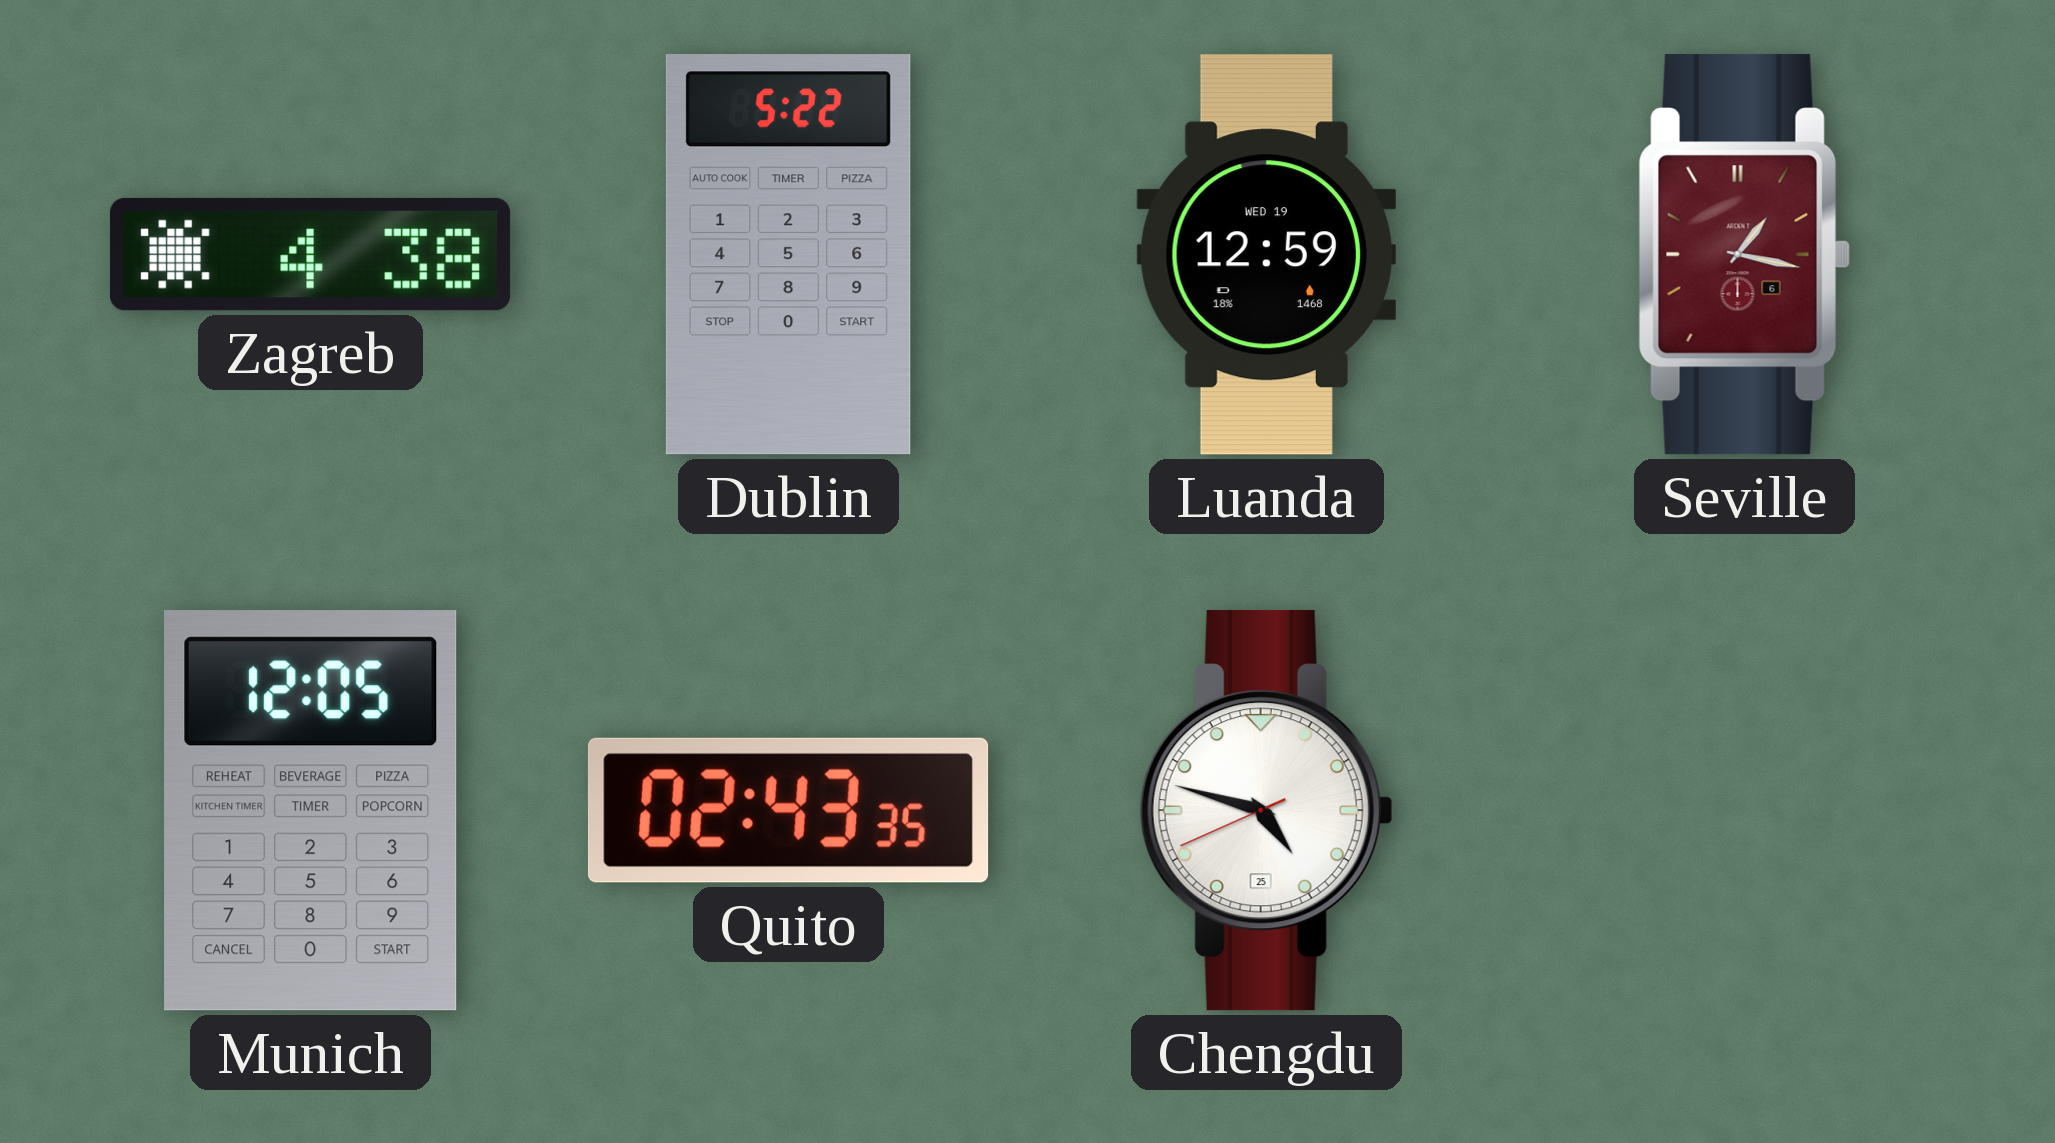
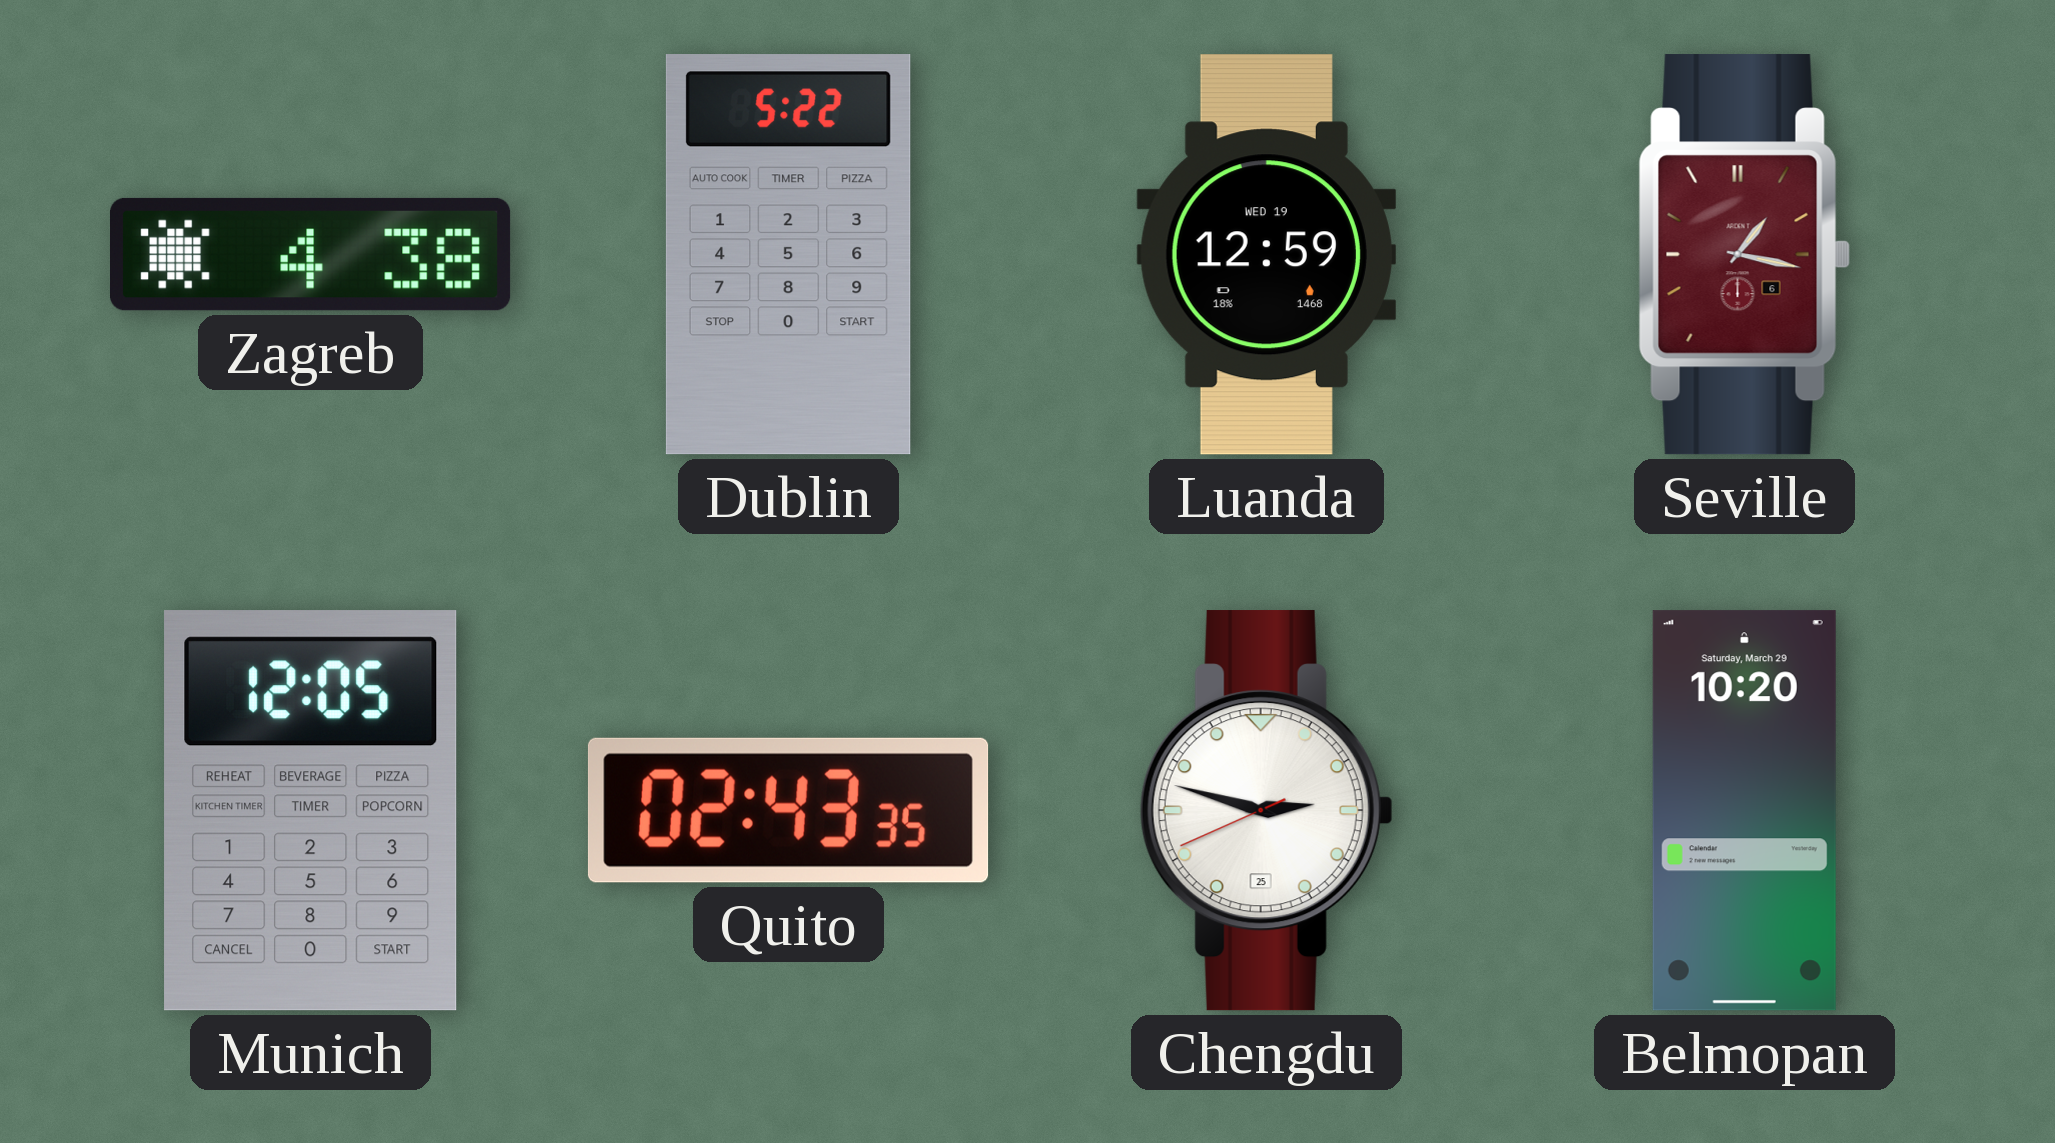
Chengdu: 4:47 -> 2:47 (1266, 811)
Belmopan: none -> 10:20 (1744, 811)
